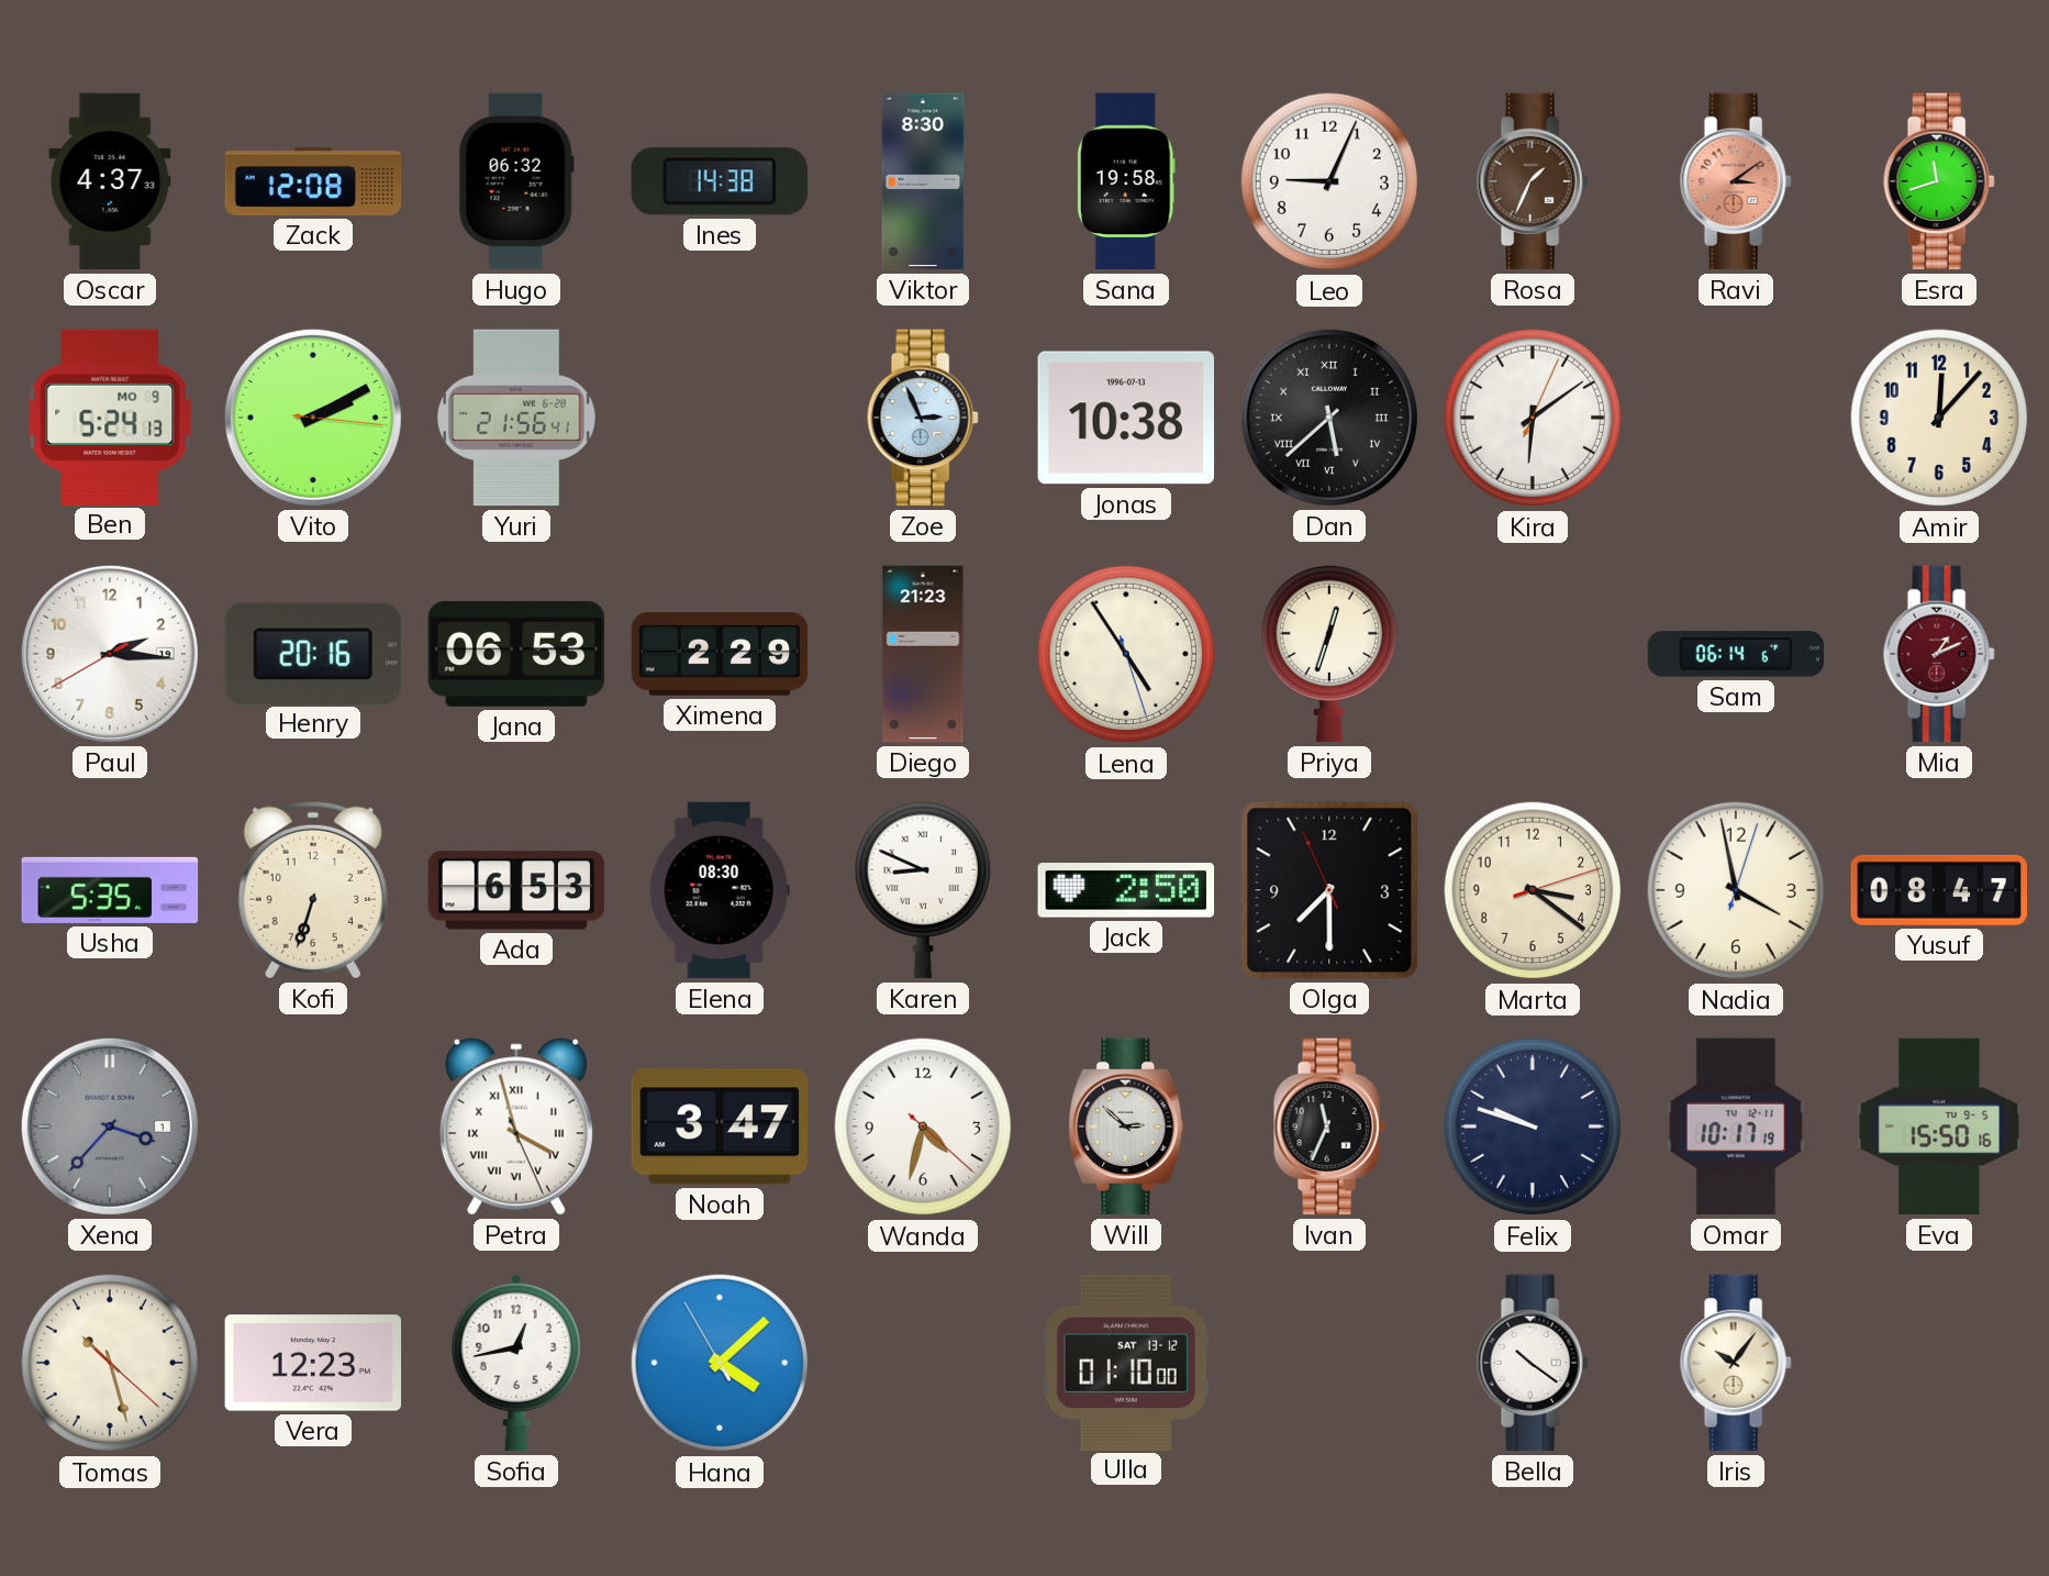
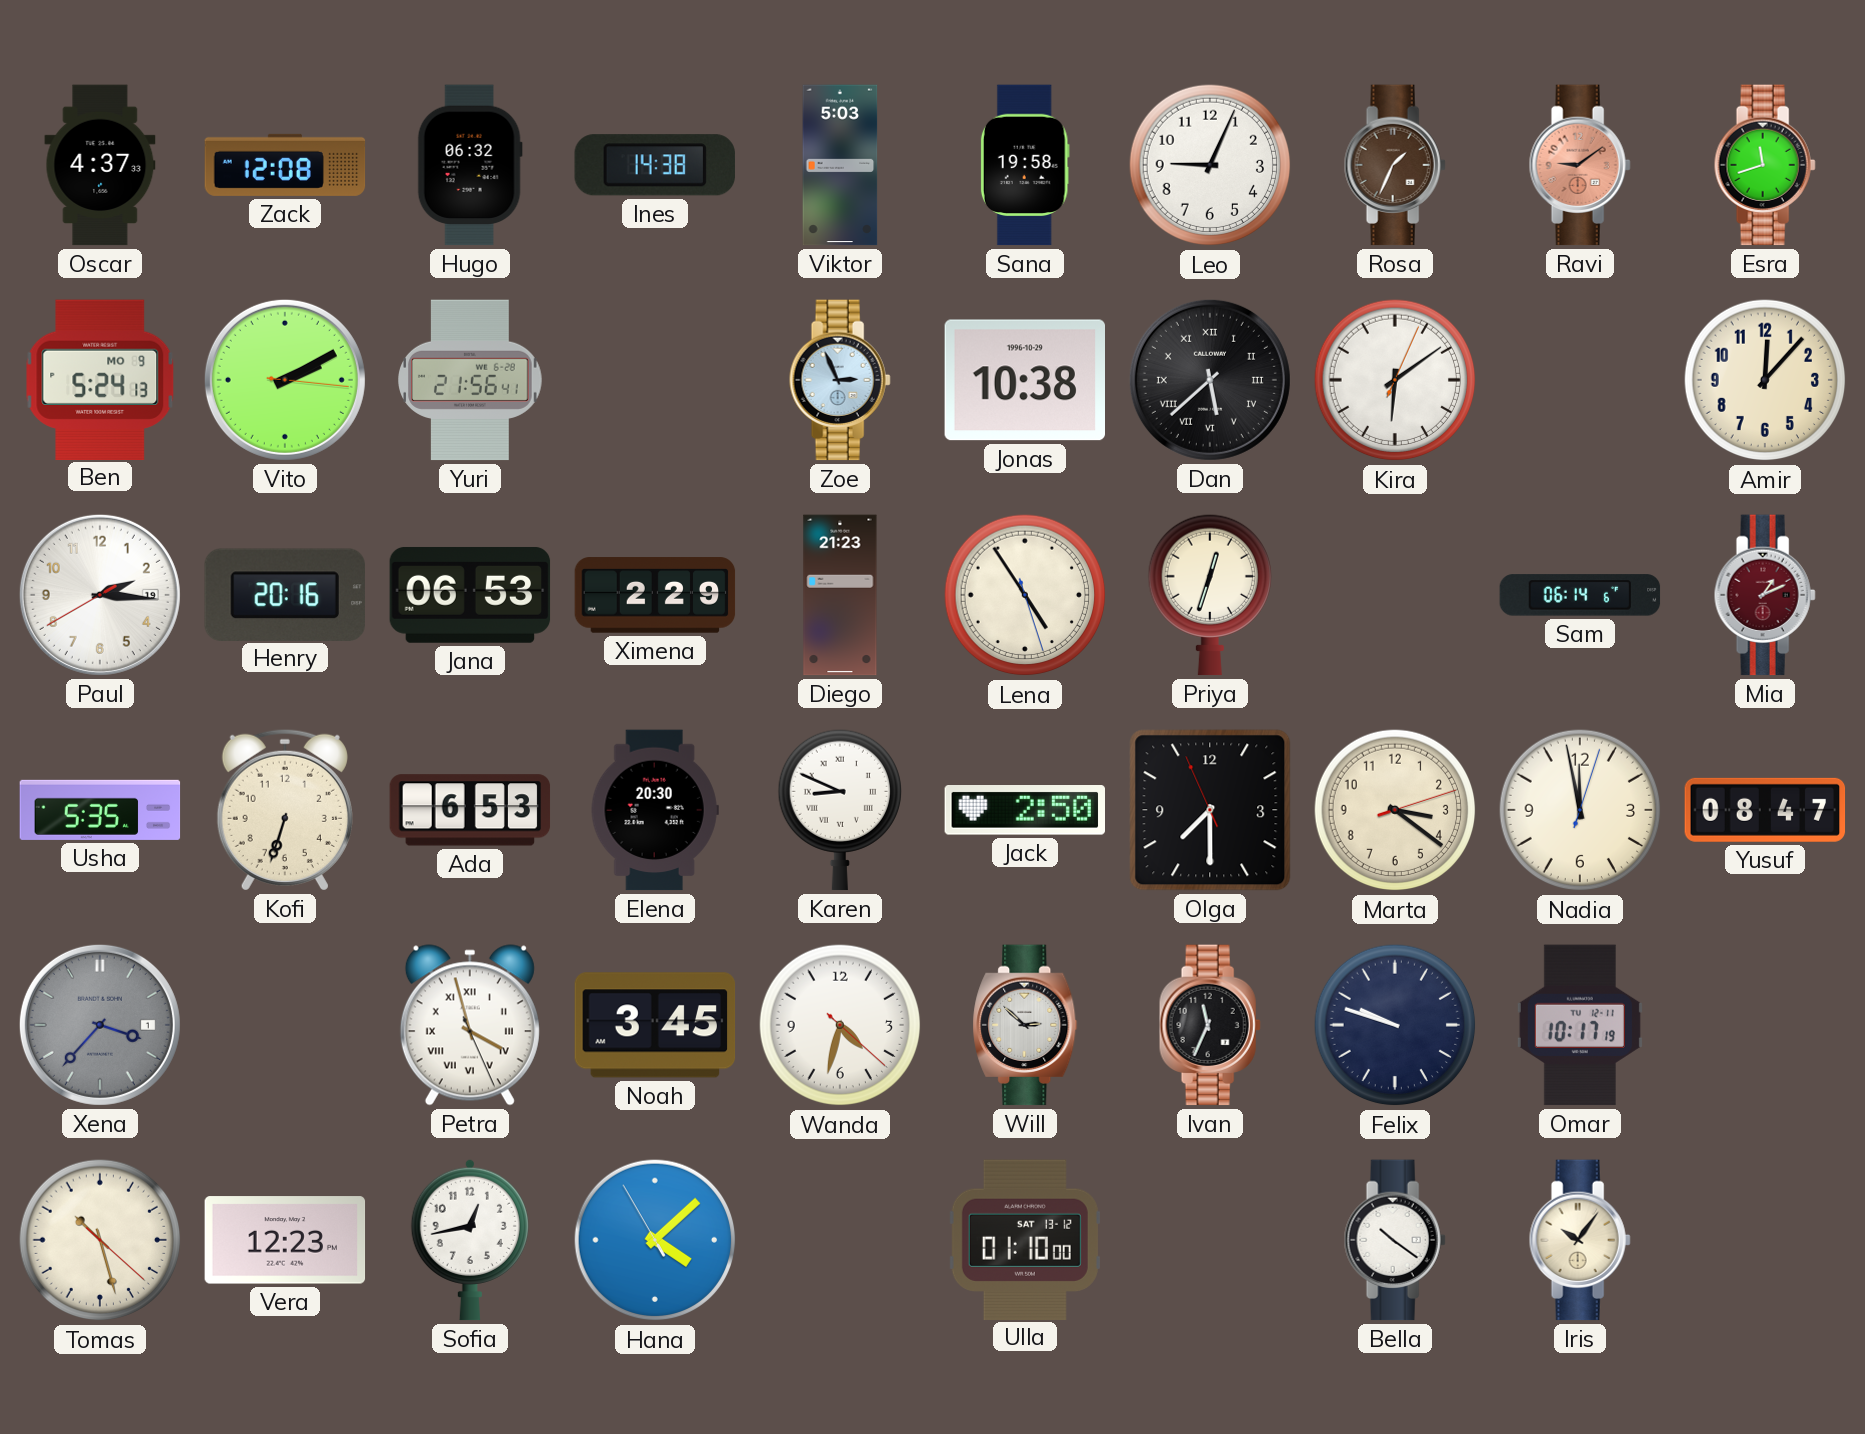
Viktor: 8:30 -> 5:03 (840, 165)
Ravi: 3:09 -> 9:09 (1580, 165)
Jonas date: 1996-07-13 -> 1996-10-29 (1024, 380)
Elena: 08:30 -> 20:30 (655, 810)
Nadia: 3:58 -> 11:58 (1580, 810)
Noah: 3:47 -> 3:45 (655, 1025)
Eva: 15:50 -> none (1939, 1126)
